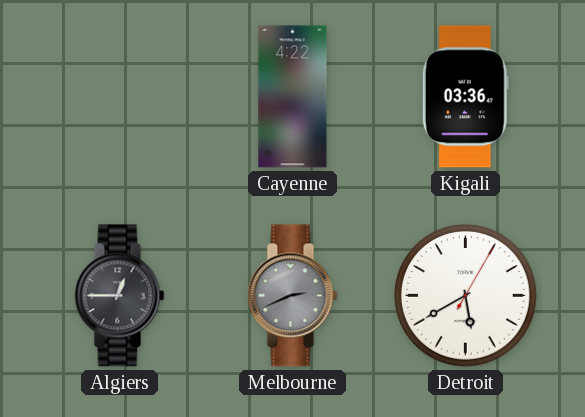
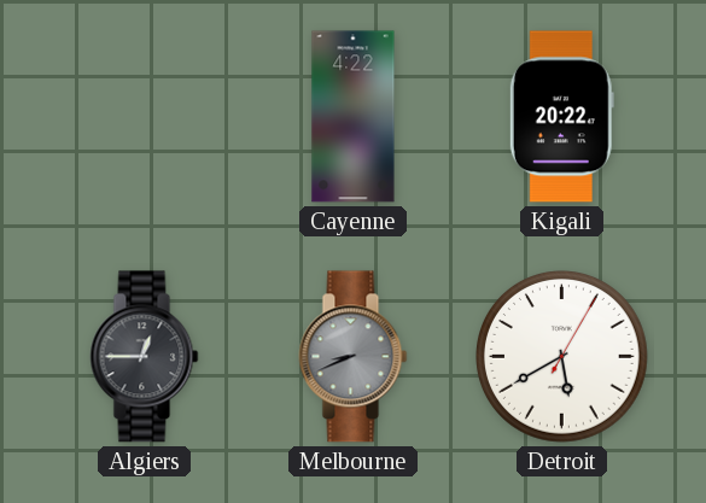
Kigali: 03:36 -> 20:22 (561, 117)
Melbourne: 2:41 -> 8:41 (354, 357)
